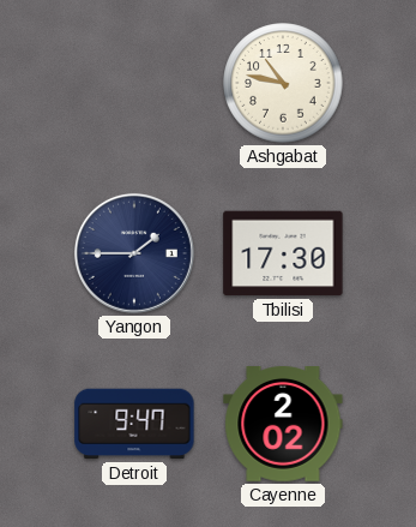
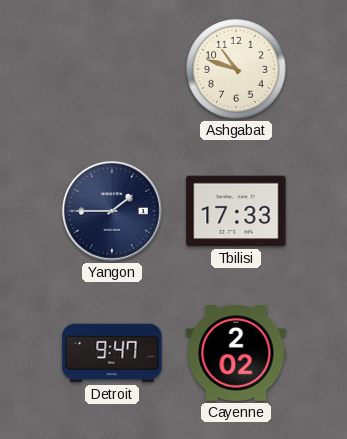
Ashgabat: 10:47 -> 10:48 (236, 69)
Tbilisi: 17:30 -> 17:33 (236, 211)
